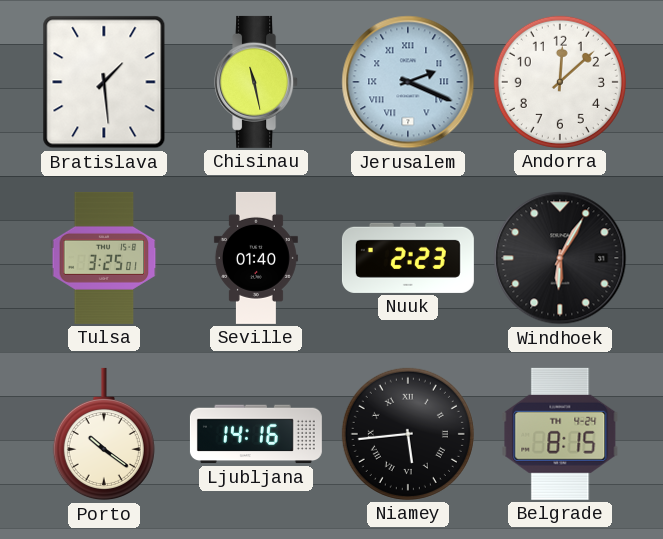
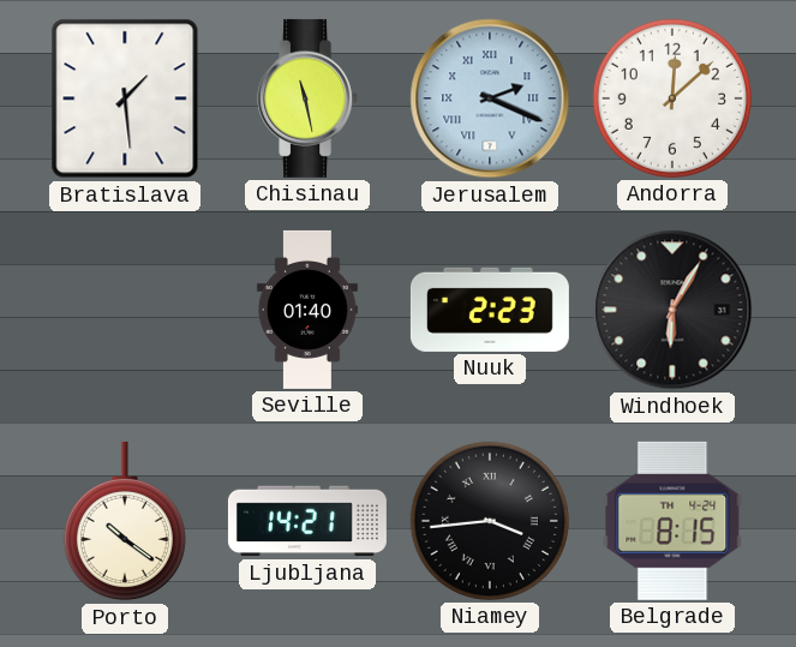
Tulsa: 3:25 -> none (104, 258)
Ljubljana: 14:16 -> 14:21 (307, 521)
Niamey: 5:44 -> 3:44 (490, 521)
